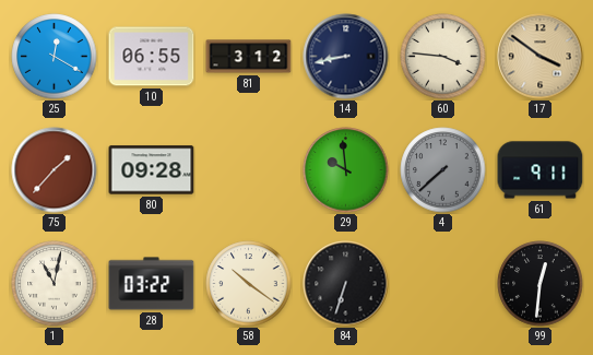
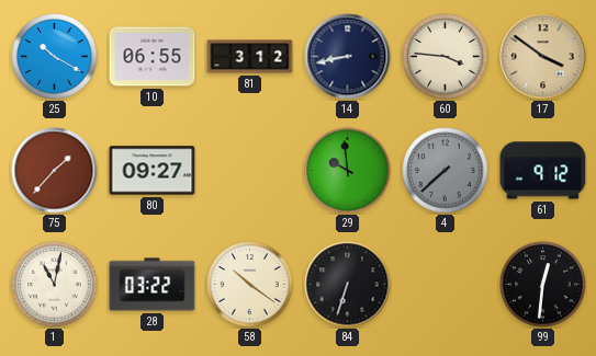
25: 12:20 -> 10:20 (55, 57)
80: 09:28 -> 09:27 (153, 171)
61: 9:11 -> 9:12 (543, 171)
